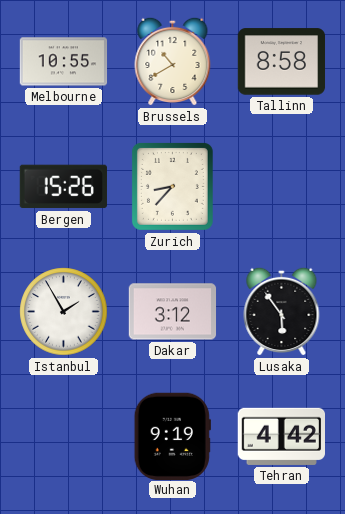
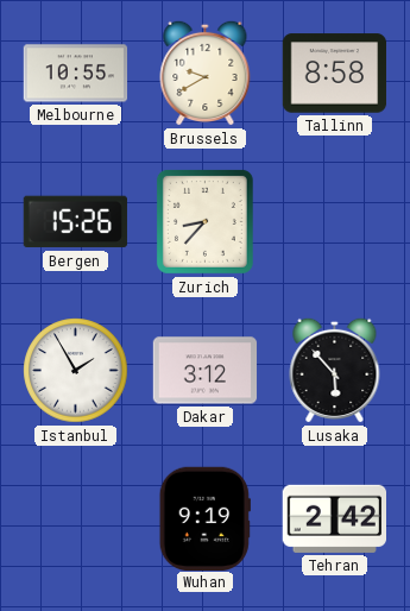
Brussels: 10:40 -> 9:40 (206, 73)
Lusaka: 5:54 -> 5:53 (335, 370)
Tehran: 4:42 -> 2:42 (334, 518)
